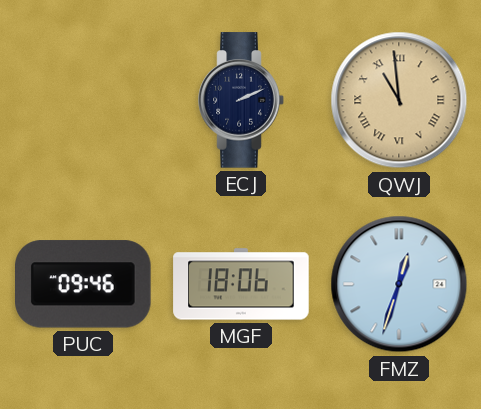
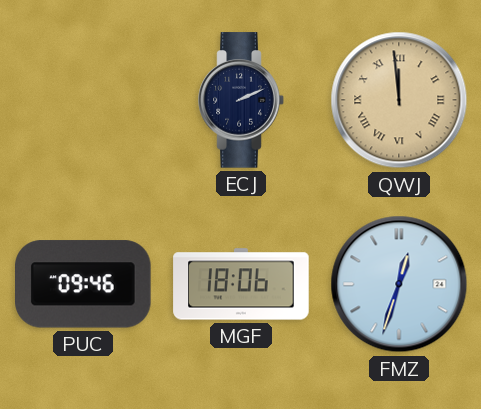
QWJ: 10:59 -> 11:59 (399, 100)
